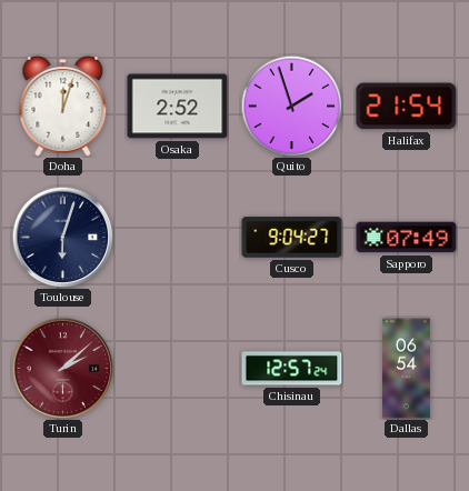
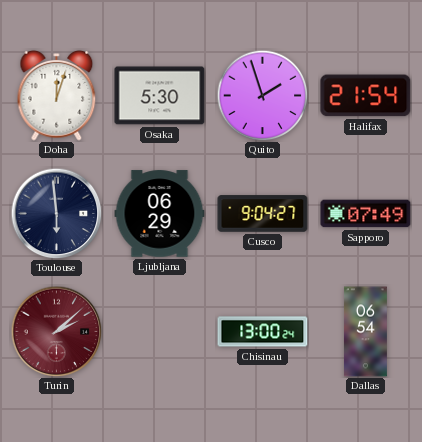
Osaka: 2:52 -> 5:30 (160, 96)
Toulouse: 6:03 -> 5:59 (56, 213)
Ljubljana: none -> 06:29 (160, 214)
Chisinau: 12:57 -> 13:00 (263, 332)
